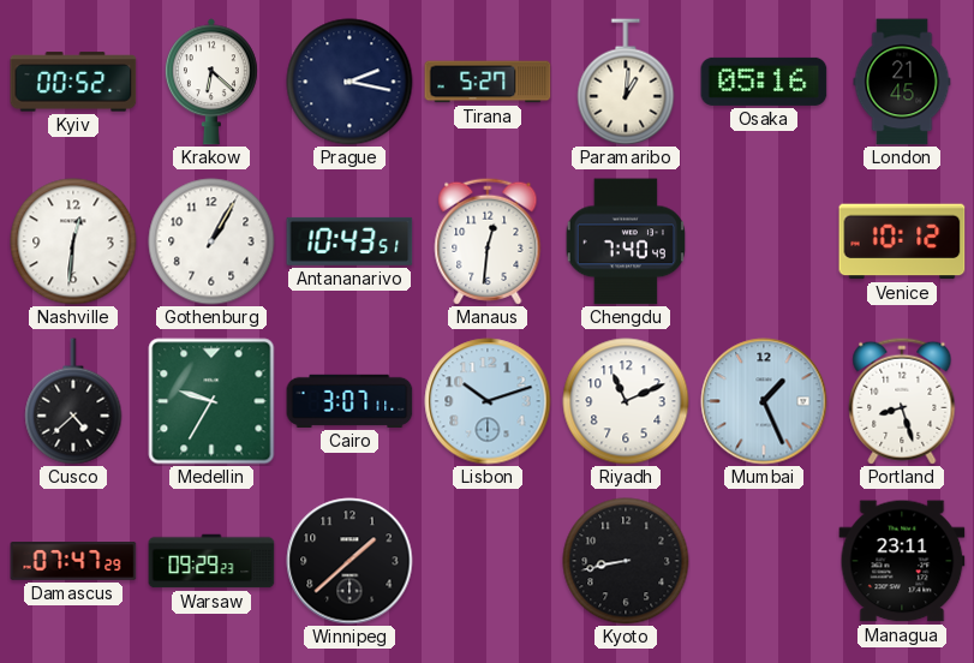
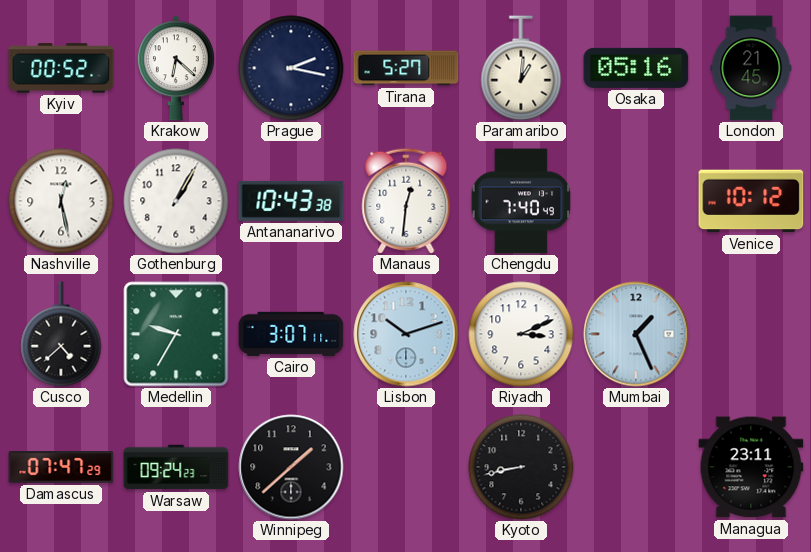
Nashville: 12:31 -> 12:28 (61, 201)
Antananarivo: 10:43:51 -> 10:43:38 (291, 201)
Riyadh: 11:11 -> 3:11 (521, 334)
Portland: 8:27 -> none (902, 401)
Warsaw: 09:29 -> 09:24 (176, 467)
